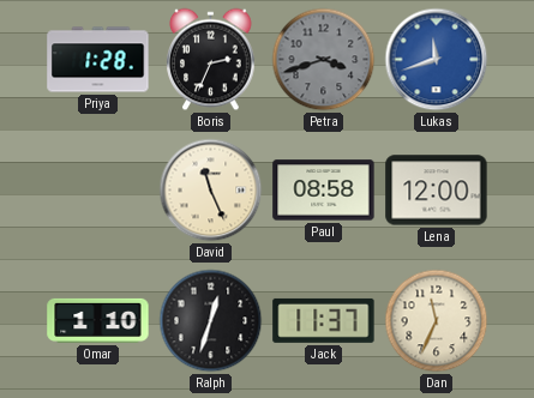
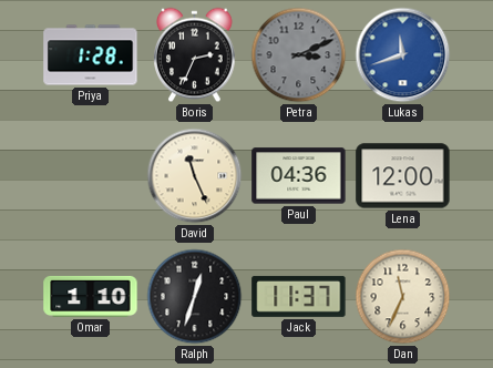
Petra: 3:42 -> 3:11 (299, 55)
Paul: 08:58 -> 04:36 (299, 176)
